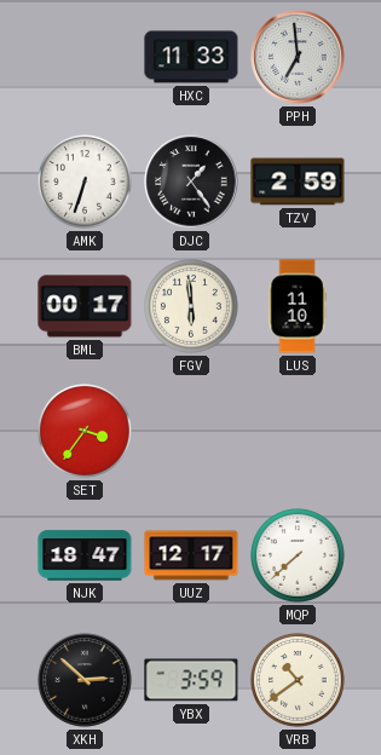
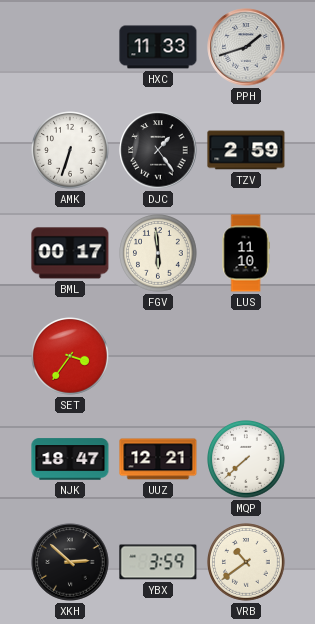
PPH: 6:59 -> 1:42 (246, 47)
UUZ: 12:17 -> 12:21 (158, 459)
